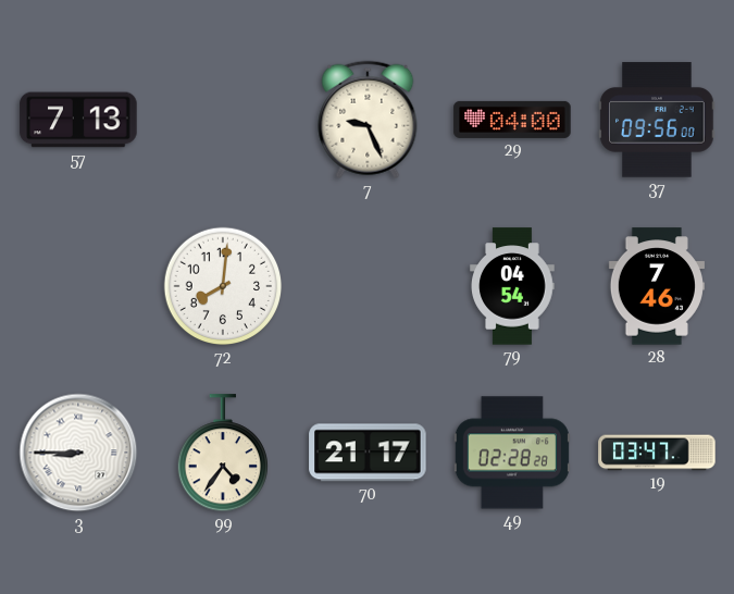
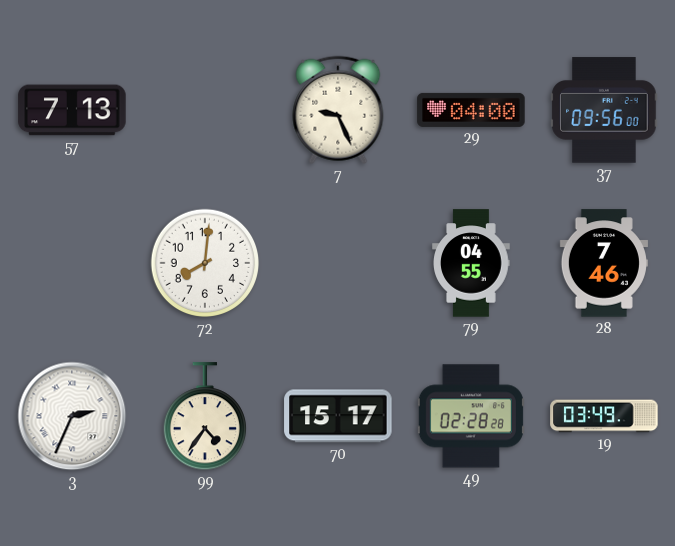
79: 04:54 -> 04:55 (471, 263)
3: 8:45 -> 2:34 (72, 416)
70: 21:17 -> 15:17 (338, 416)
19: 03:47 -> 03:49 (604, 416)
